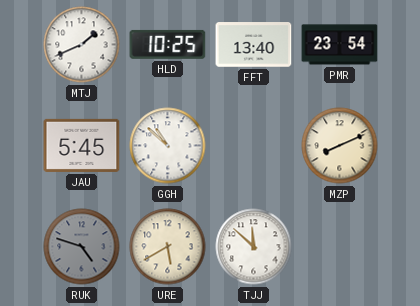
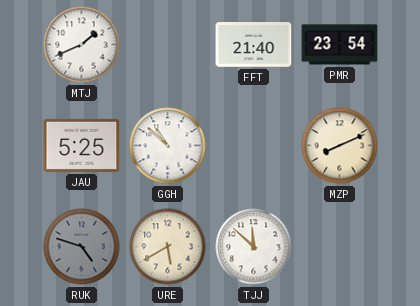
HLD: 10:25 -> none (168, 44)
FFT: 13:40 -> 21:40 (254, 45)
JAU: 5:45 -> 5:25 (82, 145)
